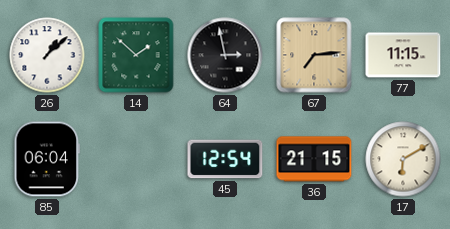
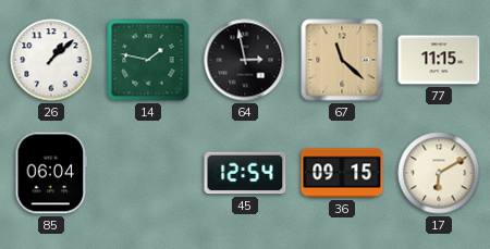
14: 1:52 -> 1:47 (148, 60)
67: 7:14 -> 11:22 (342, 60)
36: 21:15 -> 09:15 (342, 173)
